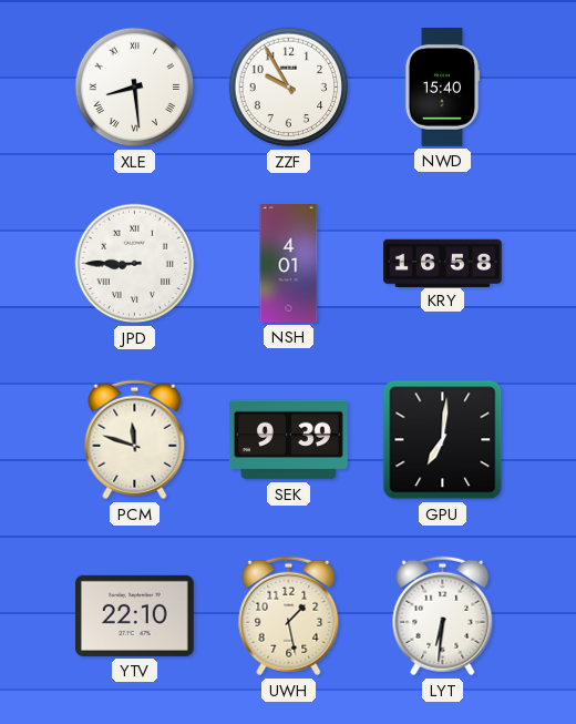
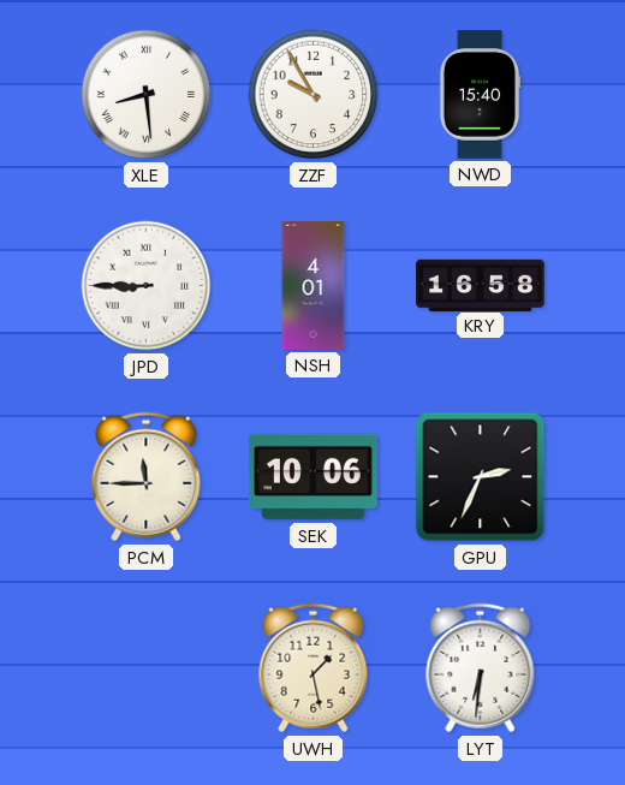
PCM: 11:48 -> 11:45 (147, 477)
SEK: 9:39 -> 10:06 (312, 477)
GPU: 7:01 -> 2:34 (481, 477)
YTV: 22:10 -> none (134, 615)
